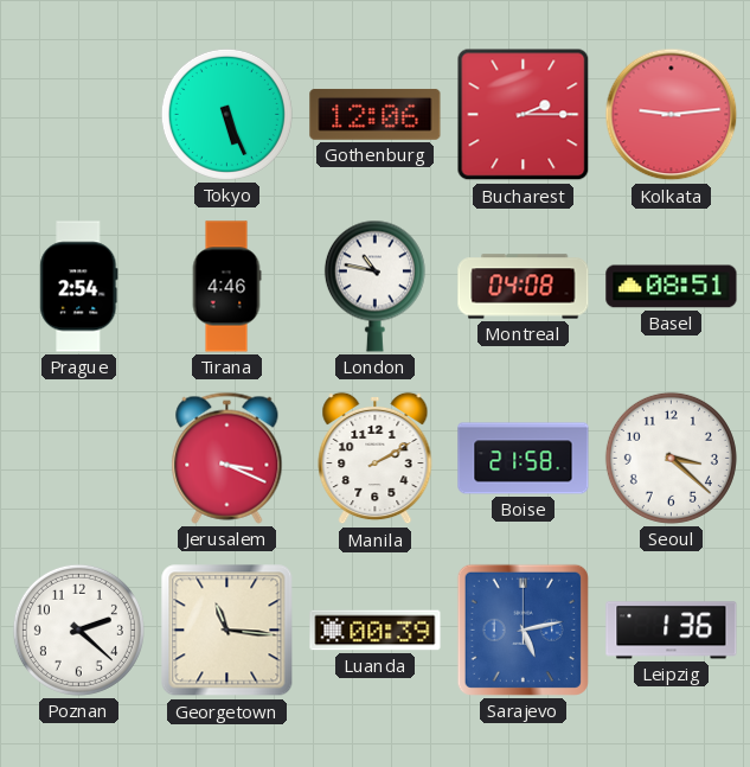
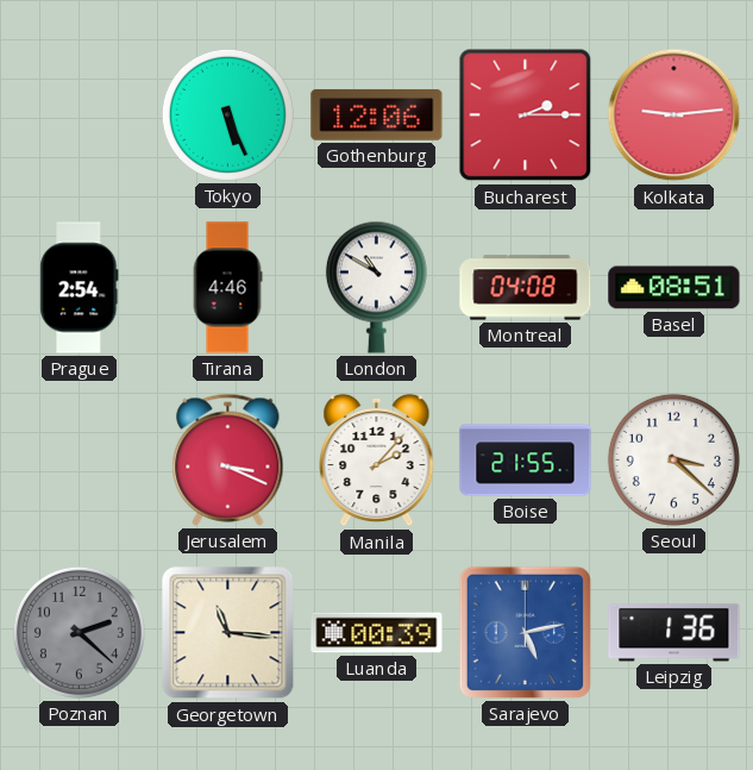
London: 10:47 -> 10:50 (376, 287)
Manila: 2:10 -> 2:07 (377, 461)
Boise: 21:58 -> 21:55 (526, 461)
Poznan dial: white -> grey (79, 632)
